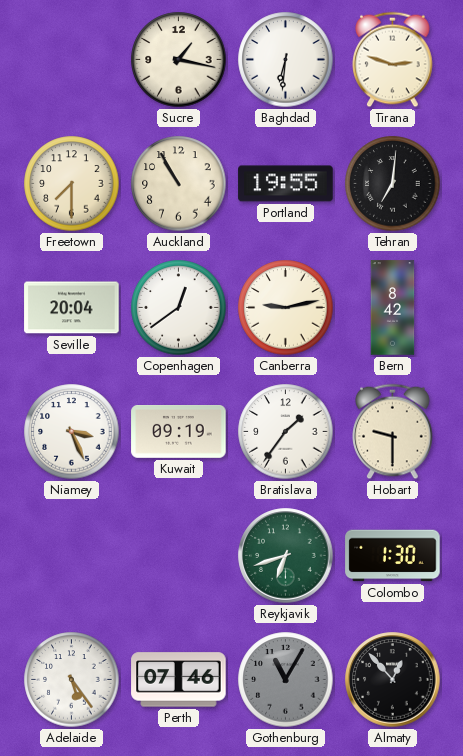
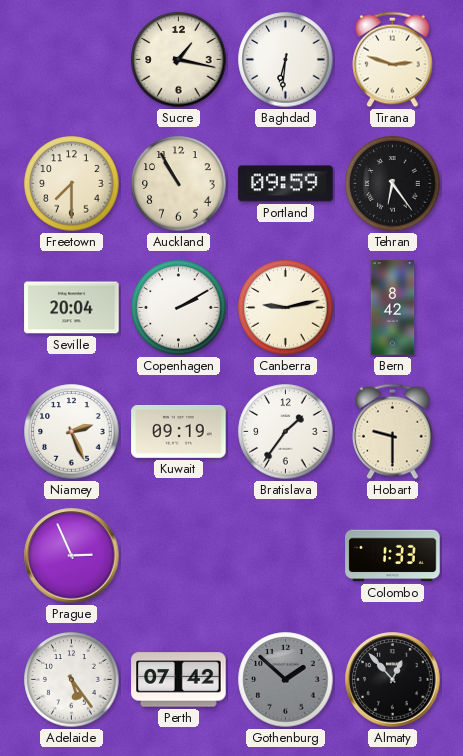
Portland: 19:55 -> 09:59 (286, 184)
Tehran: 7:01 -> 6:24 (393, 184)
Copenhagen: 12:39 -> 2:10 (179, 308)
Niamey: 3:26 -> 2:26 (72, 432)
Prague: none -> 2:56 (72, 556)
Reykjavik: 6:42 -> none (286, 556)
Colombo: 1:30 -> 1:33 (393, 556)
Perth: 07:46 -> 07:42 (179, 680)
Gothenburg: 11:05 -> 1:52 (286, 680)
